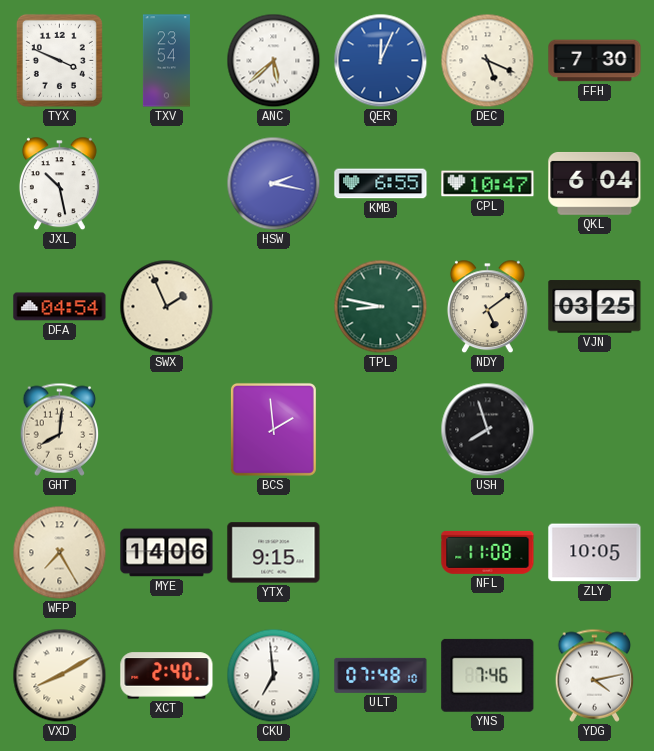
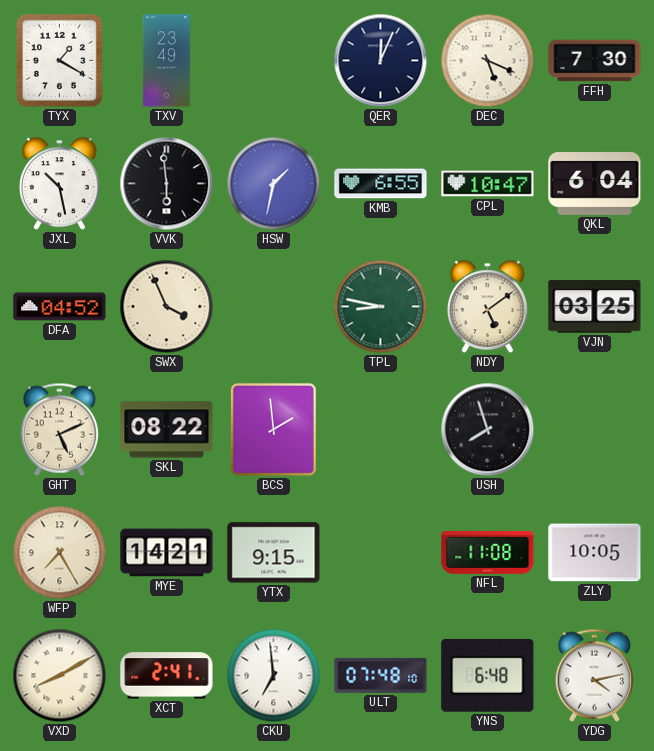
TYX: 3:49 -> 1:20 (59, 60)
TXV: 23:54 -> 23:49 (166, 61)
ANC: 5:38 -> none (274, 61)
QER dial: blue -> navy (381, 61)
VVK: none -> 5:59 (167, 184)
HSW: 2:17 -> 1:32 (274, 184)
DFA: 04:54 -> 04:52 (60, 307)
SWX: 1:56 -> 3:56 (167, 307)
GHT: 8:01 -> 5:11 (60, 429)
SKL: none -> 08:22 (167, 430)
MYE: 14:06 -> 14:21 (167, 553)
XCT: 2:40 -> 2:41 (167, 676)
YNS: 7:46 -> 6:48 (488, 675)
